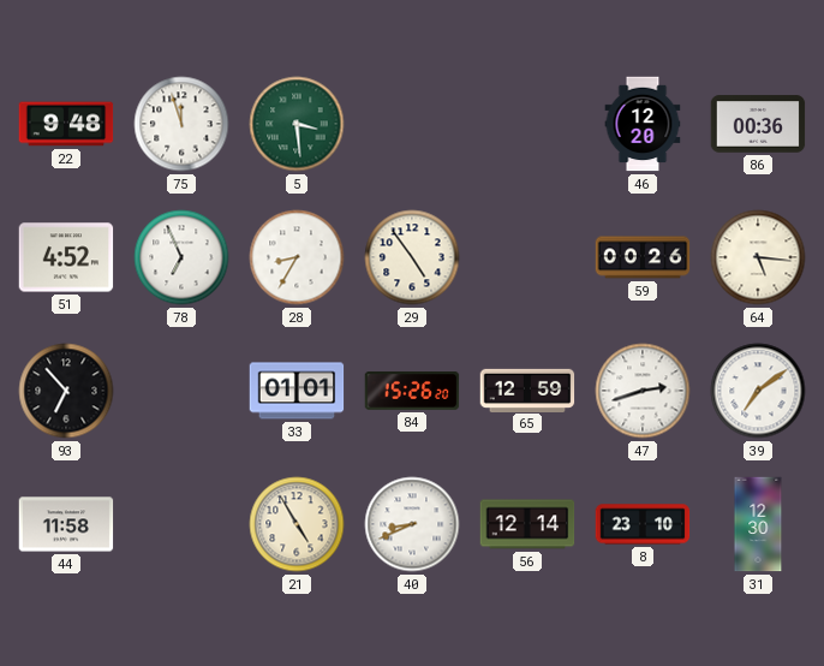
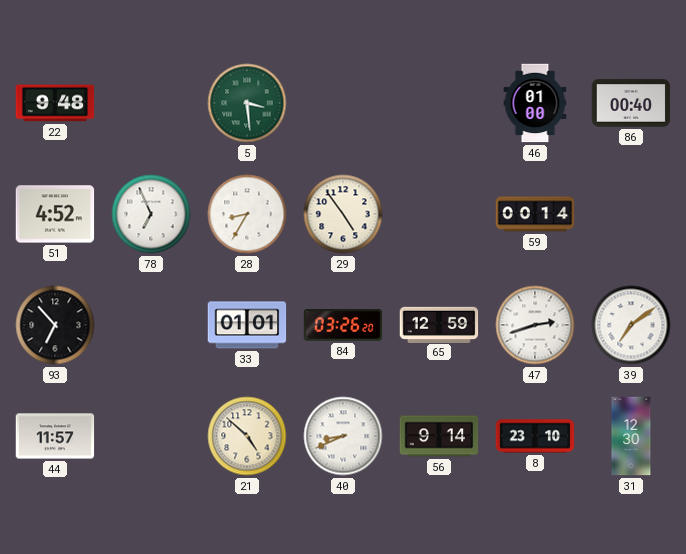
75: 11:57 -> none (181, 124)
46: 12:20 -> 01:00 (535, 103)
86: 00:36 -> 00:40 (631, 103)
59: 00:26 -> 00:14 (535, 214)
64: 5:16 -> none (758, 257)
84: 15:26 -> 03:26 (343, 326)
44: 11:58 -> 11:57 (55, 436)
21: 4:55 -> 4:52 (247, 436)
56: 12:14 -> 9:14 (439, 436)
